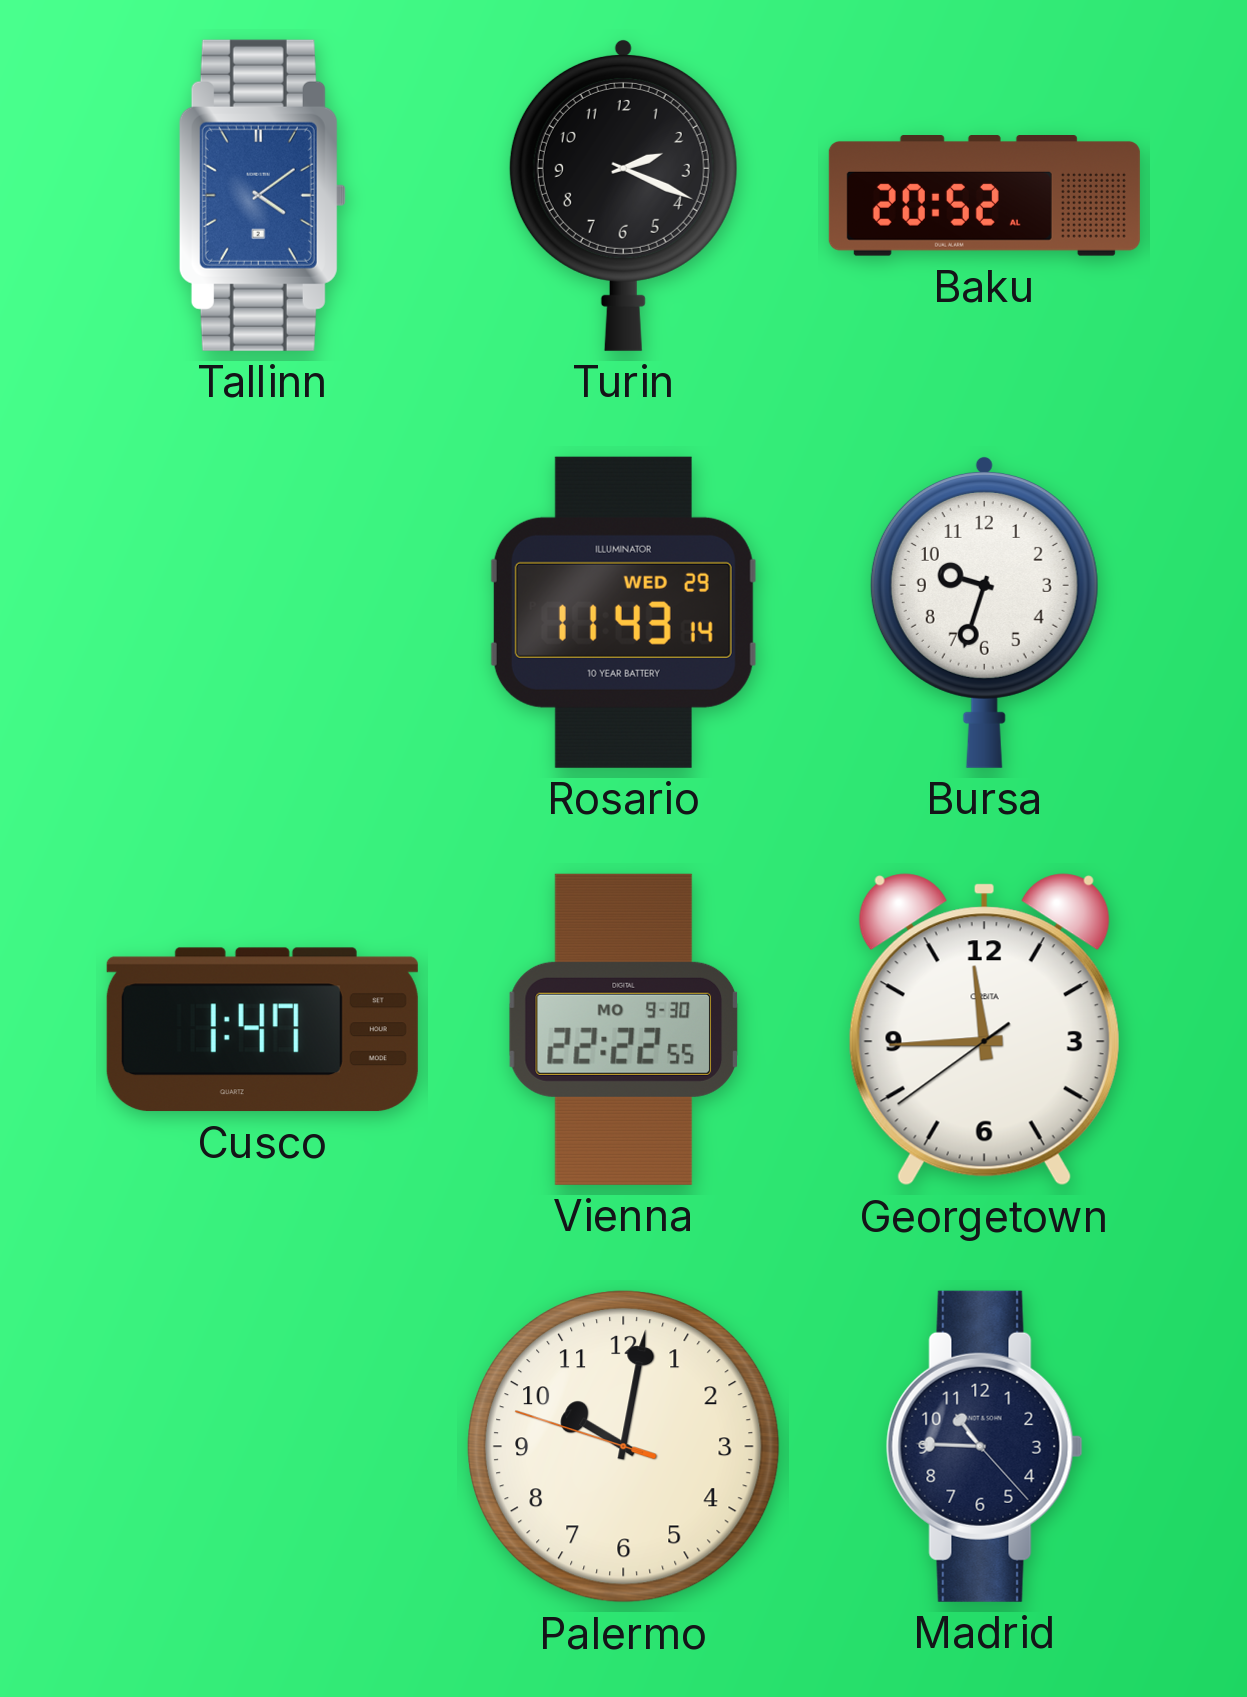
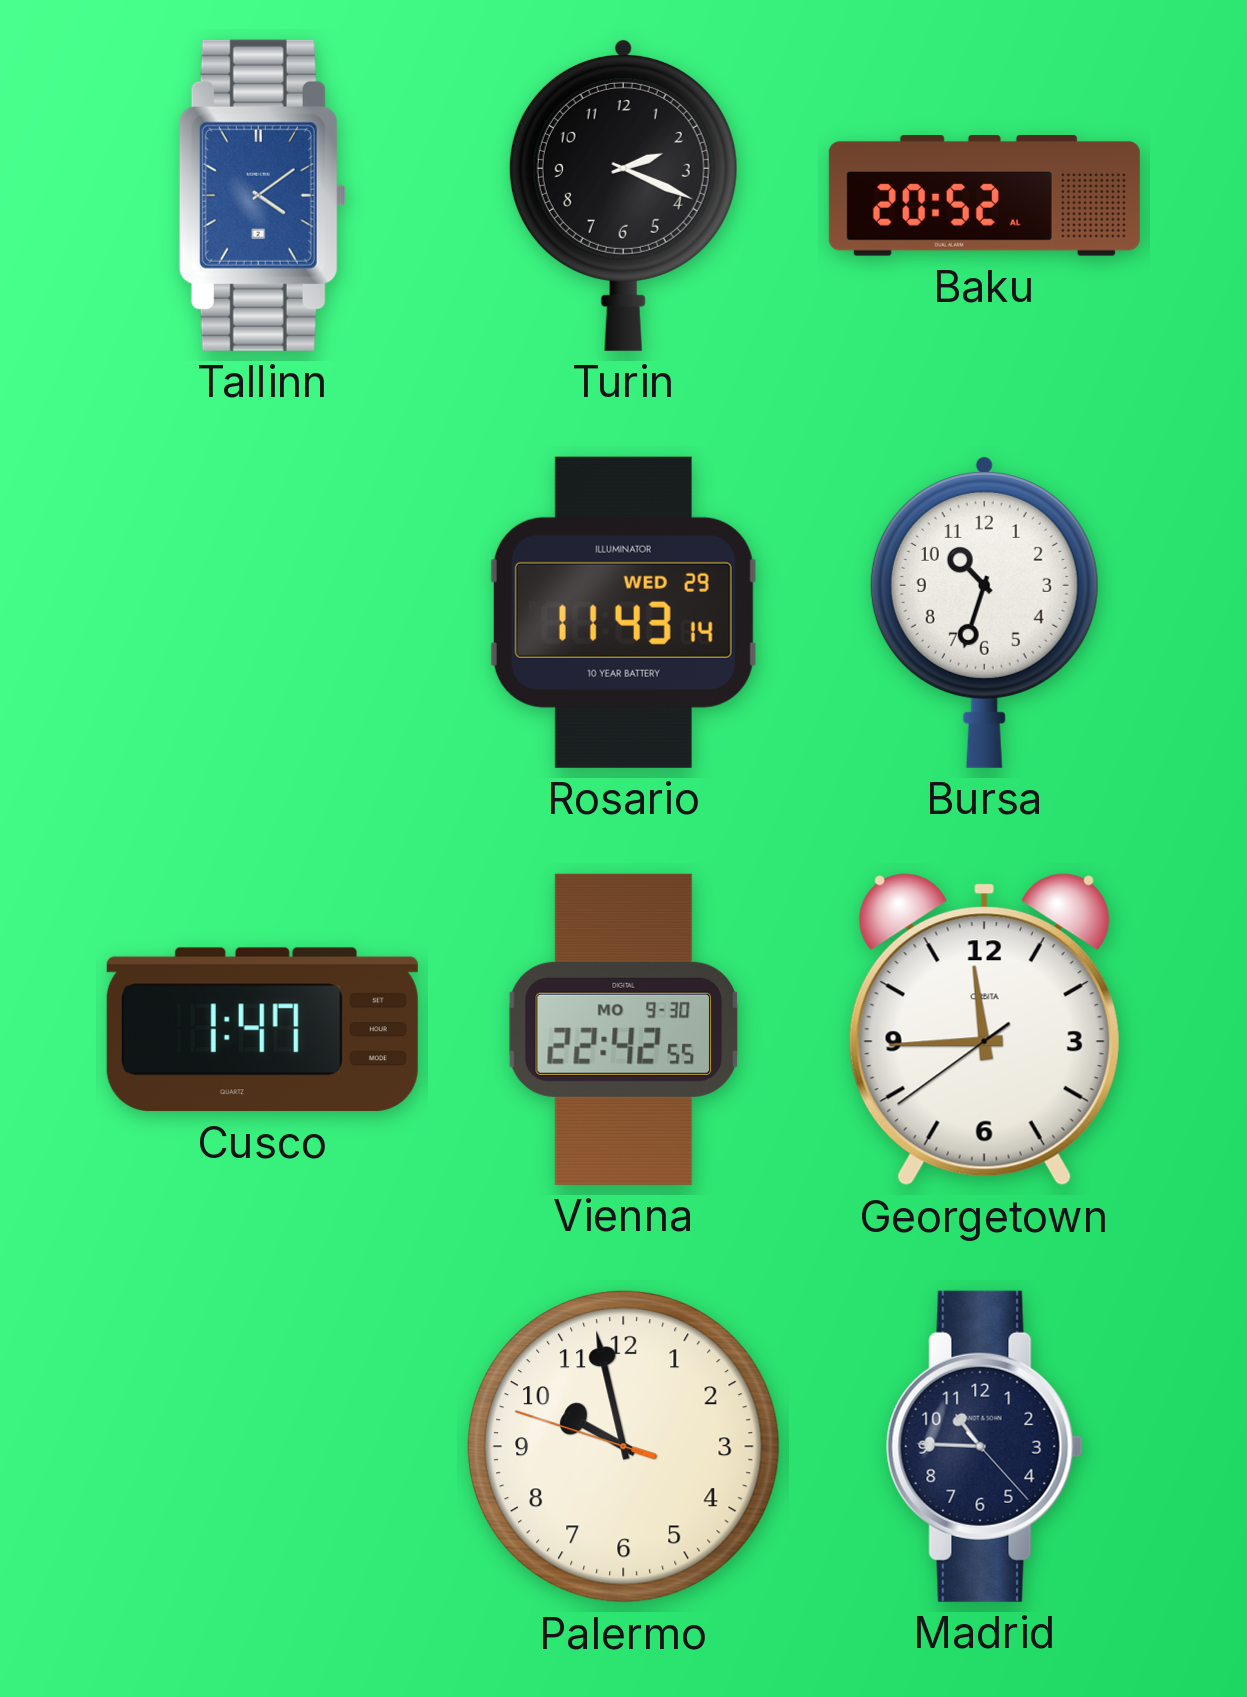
Bursa: 9:33 -> 10:33 (984, 612)
Vienna: 22:22 -> 22:42 (624, 1029)
Palermo: 10:01 -> 9:57 (623, 1446)
